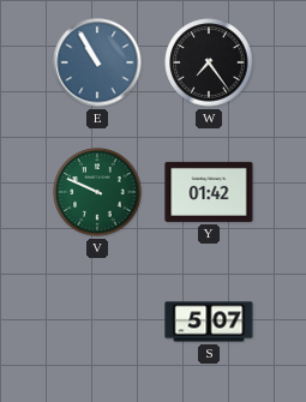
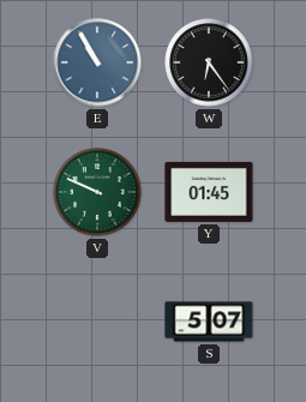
W: 7:24 -> 6:24 (209, 62)
Y: 01:42 -> 01:45 (209, 192)
